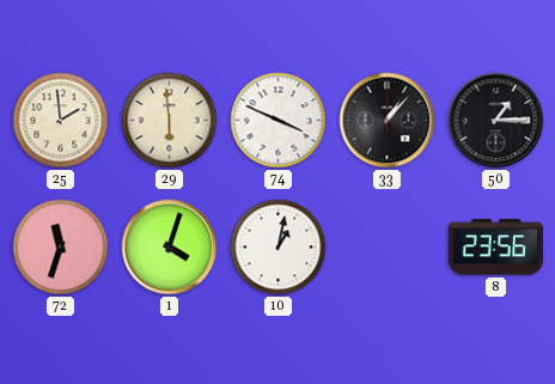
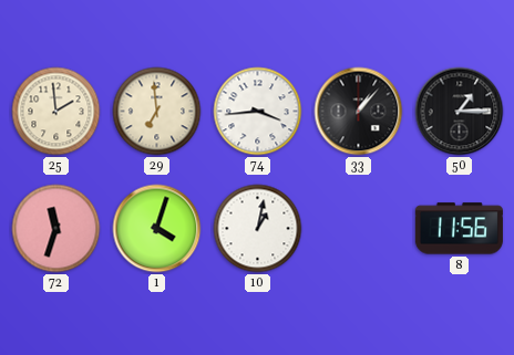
29: 5:59 -> 6:59 (157, 112)
74: 3:49 -> 3:44 (258, 112)
8: 23:56 -> 11:56 (459, 229)
